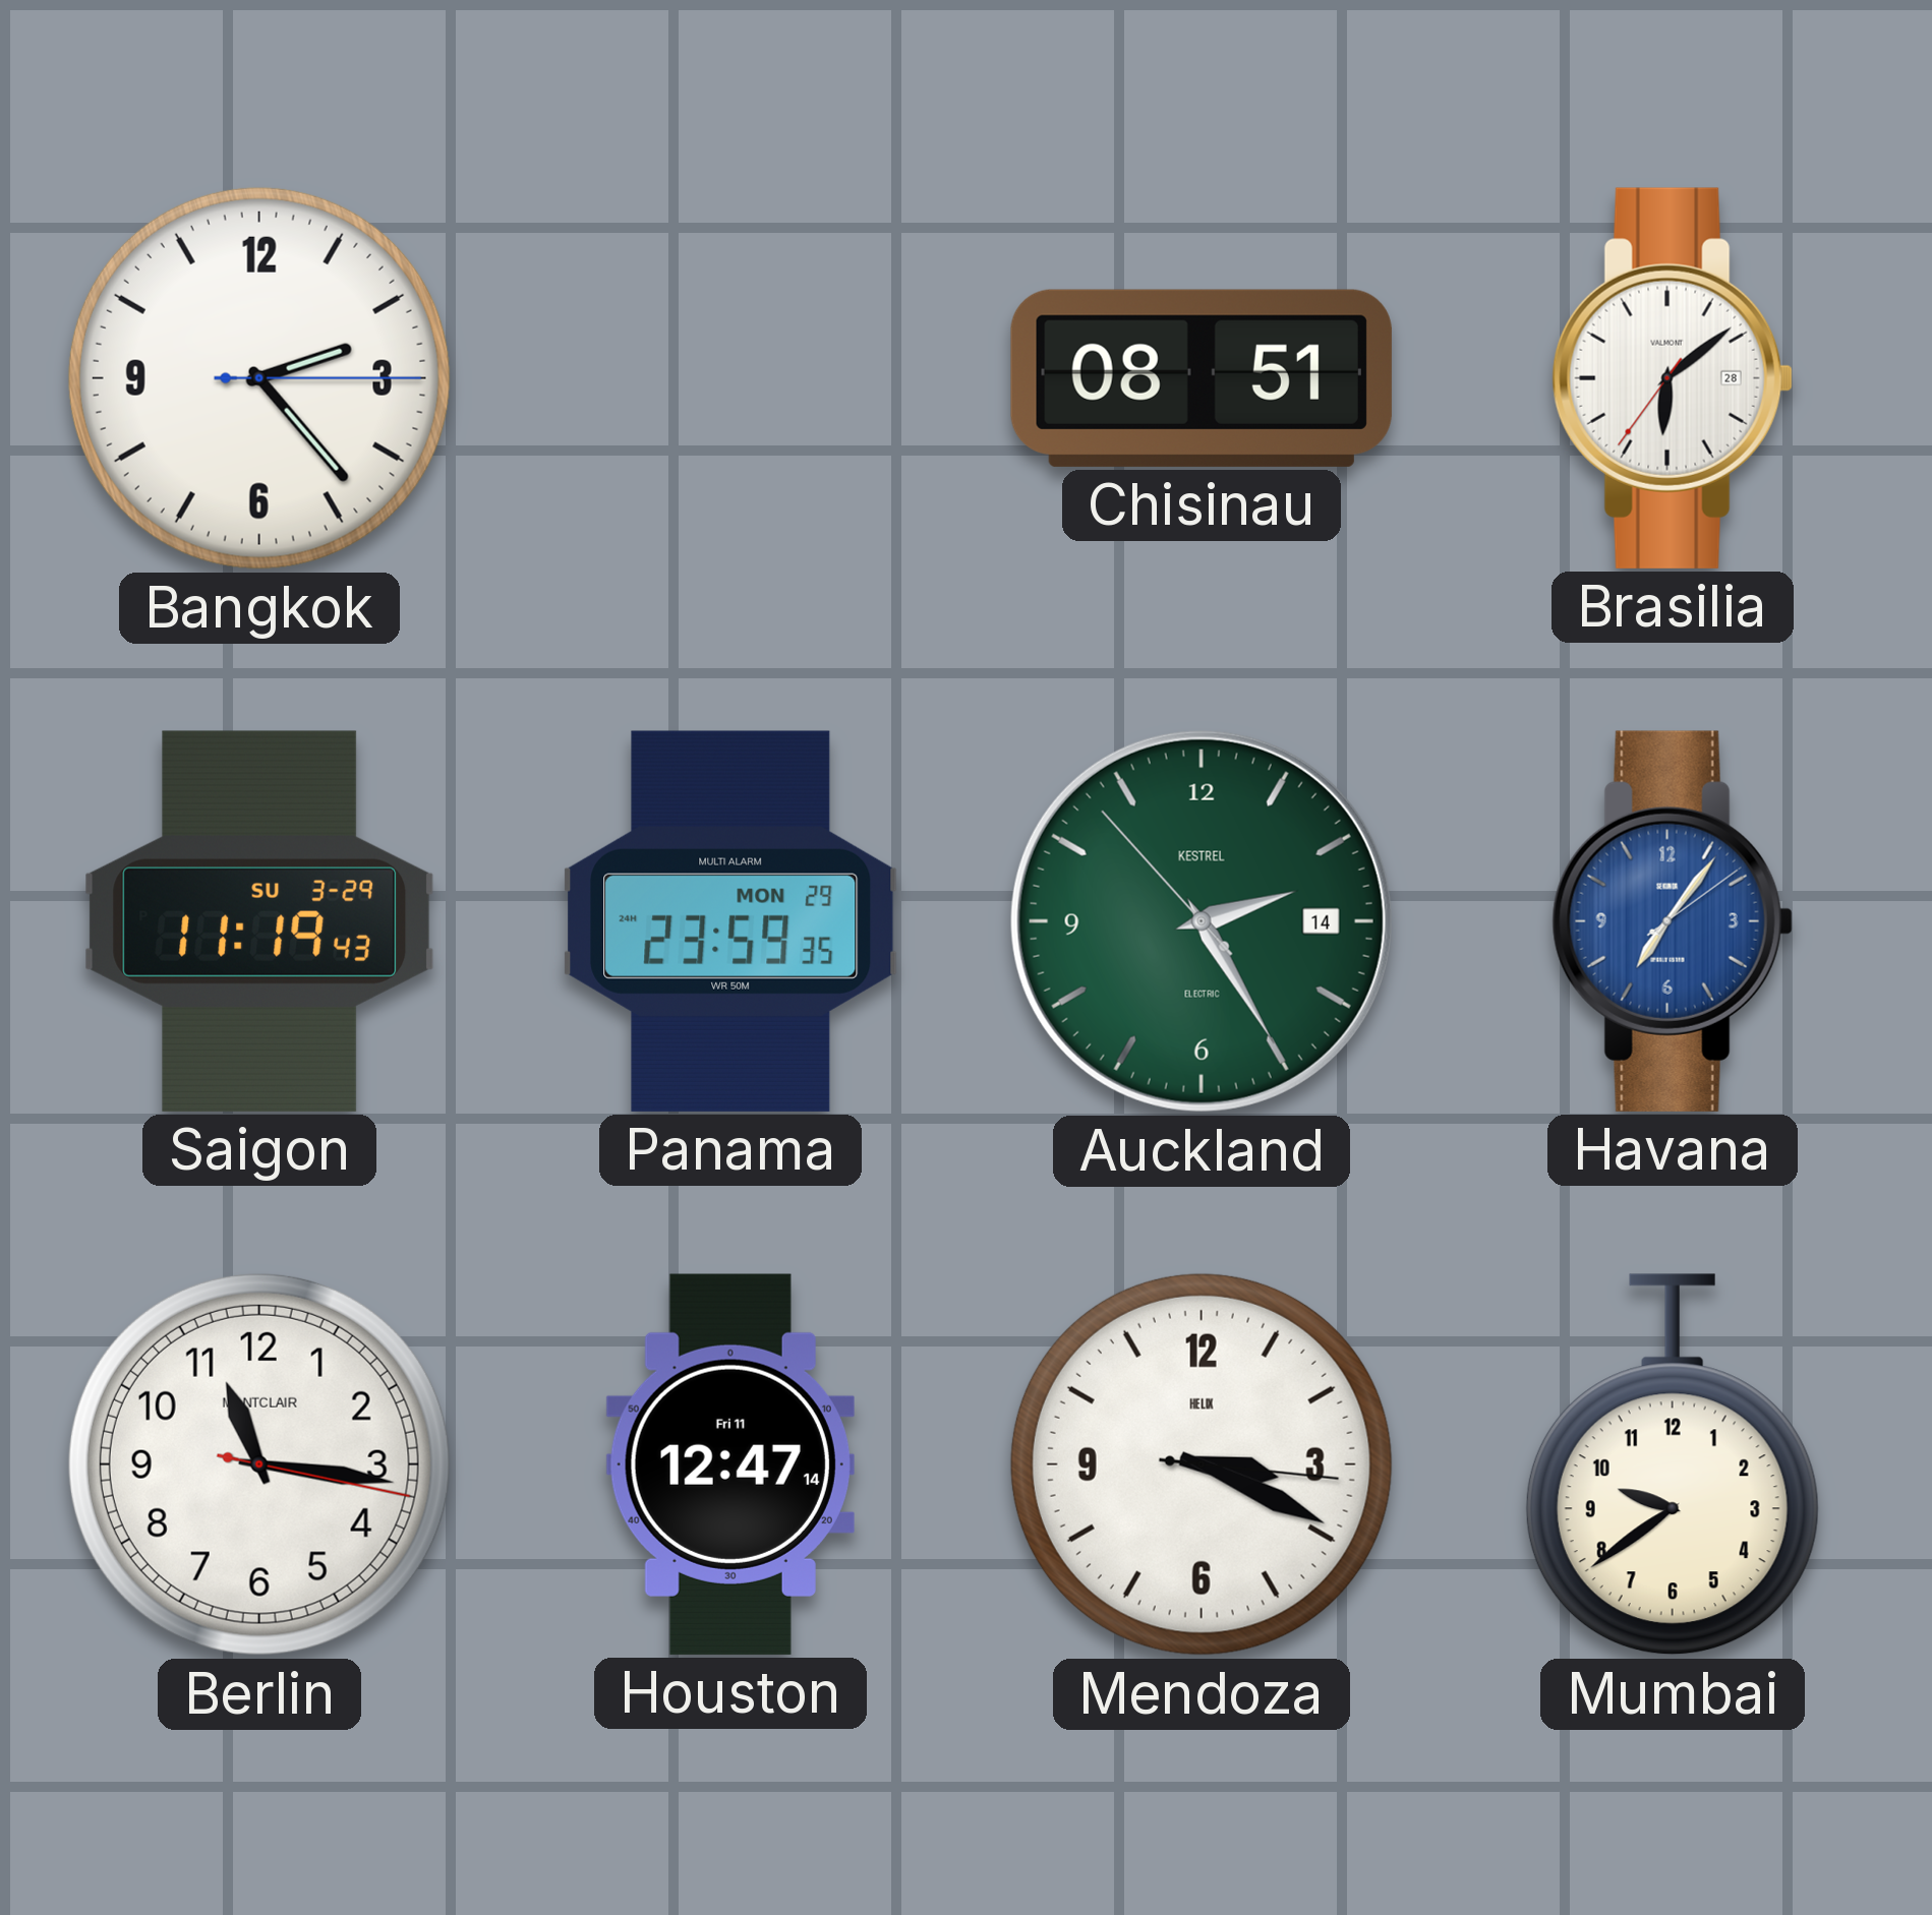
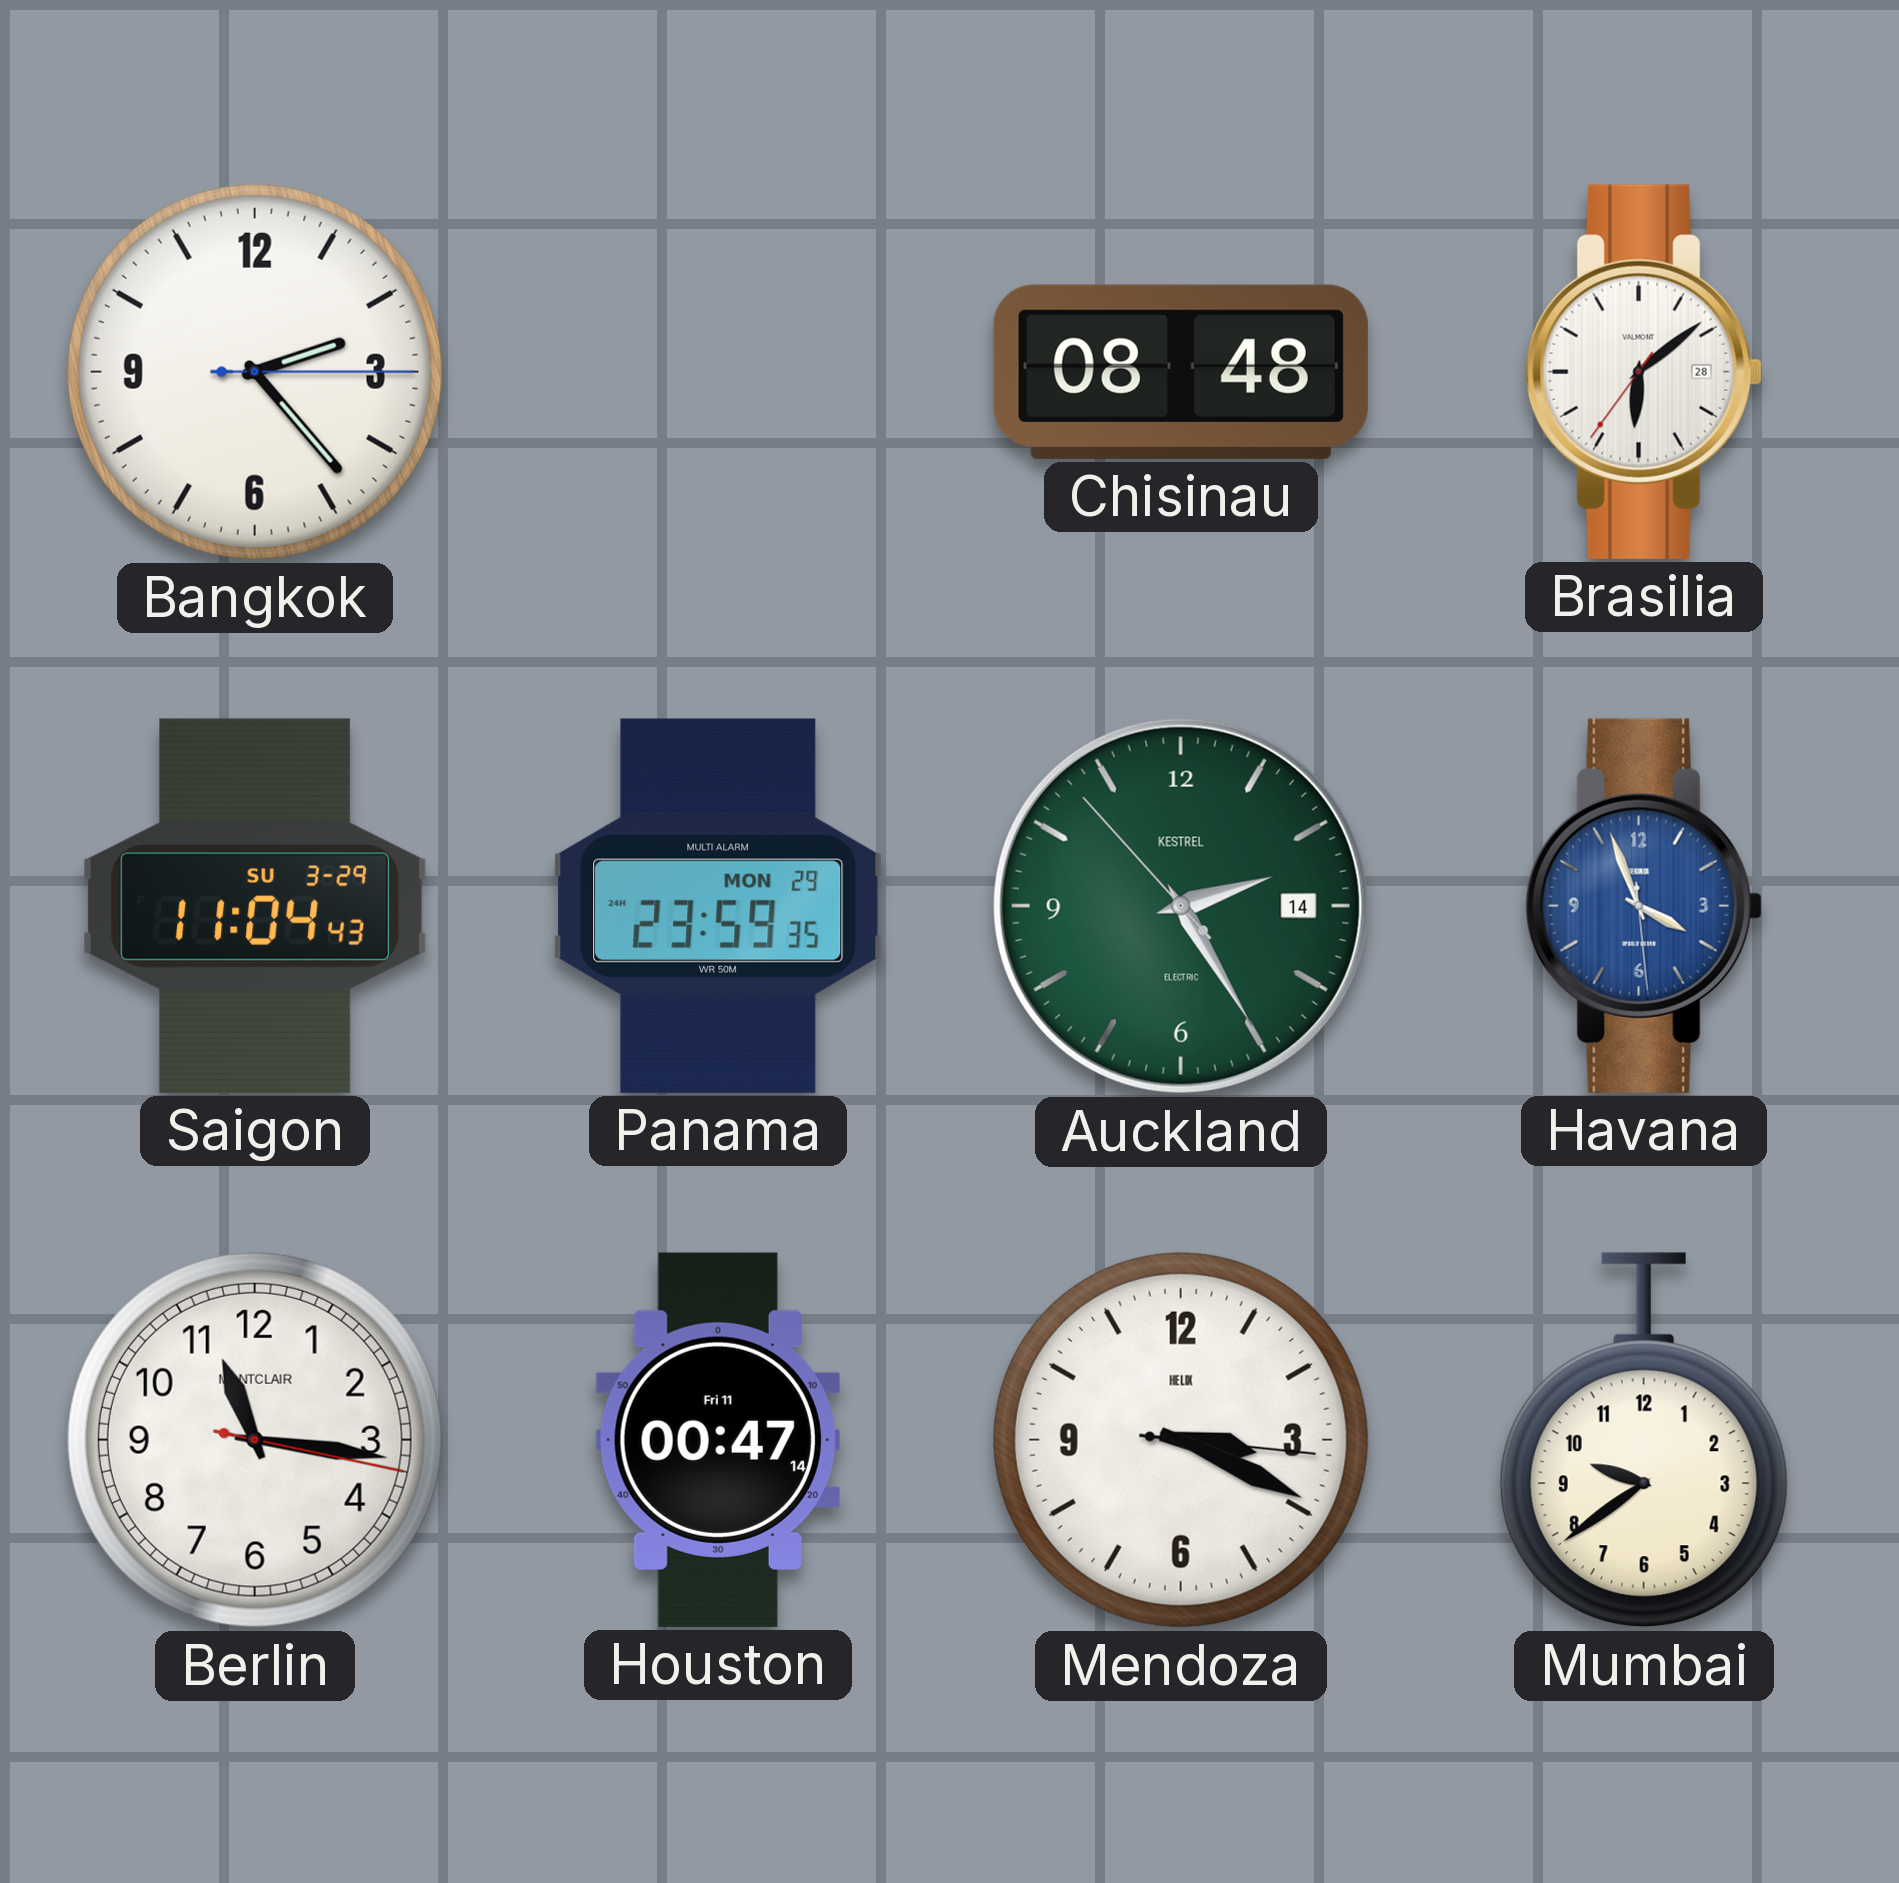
Chisinau: 08:51 -> 08:48 (1181, 372)
Saigon: 11:19 -> 11:04 (255, 906)
Havana: 7:06 -> 3:56 (1644, 906)
Houston: 12:47 -> 00:47 (718, 1440)
